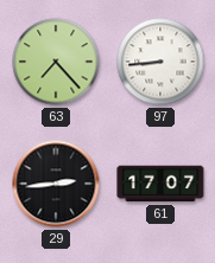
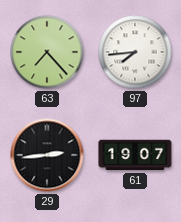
97: 8:44 -> 7:44 (135, 52)
61: 17:07 -> 19:07 (135, 155)
